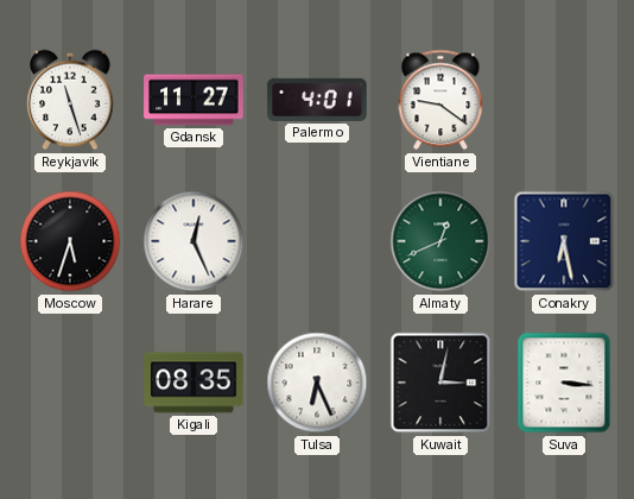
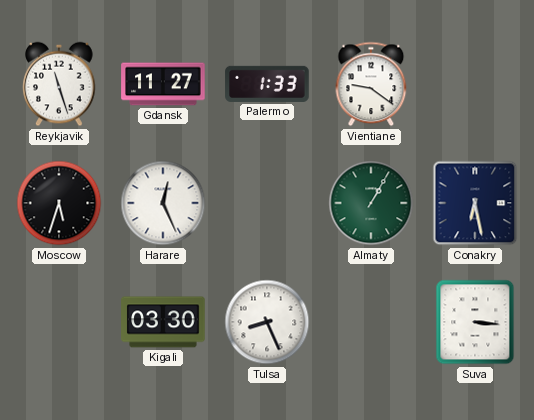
Palermo: 4:01 -> 1:33 (267, 84)
Almaty: 12:41 -> 1:05 (371, 203)
Kigali: 08:35 -> 03:30 (163, 322)
Tulsa: 6:26 -> 8:26 (267, 322)
Kuwait: 3:02 -> none (440, 383)
